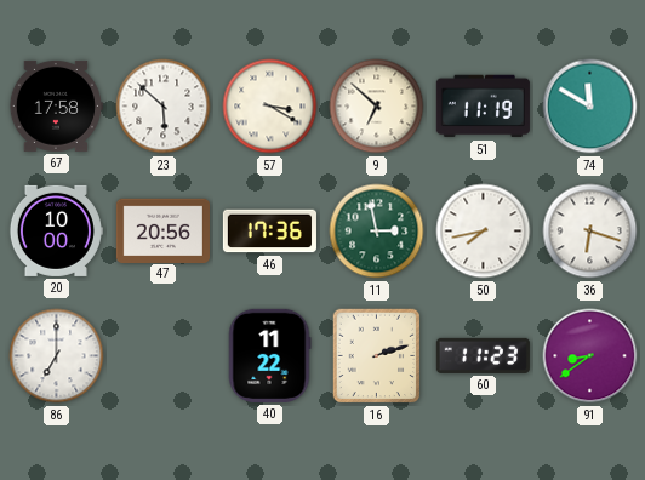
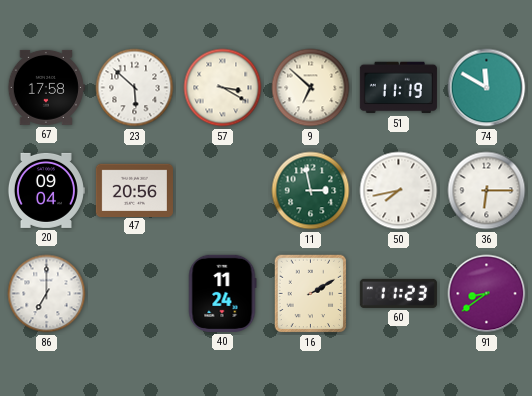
20: 10:00 -> 09:04 (46, 190)
46: 17:36 -> none (269, 232)
36: 6:18 -> 6:15 (487, 191)
40: 11:22 -> 11:24 (222, 293)
16: 2:12 -> 2:10 (311, 294)
